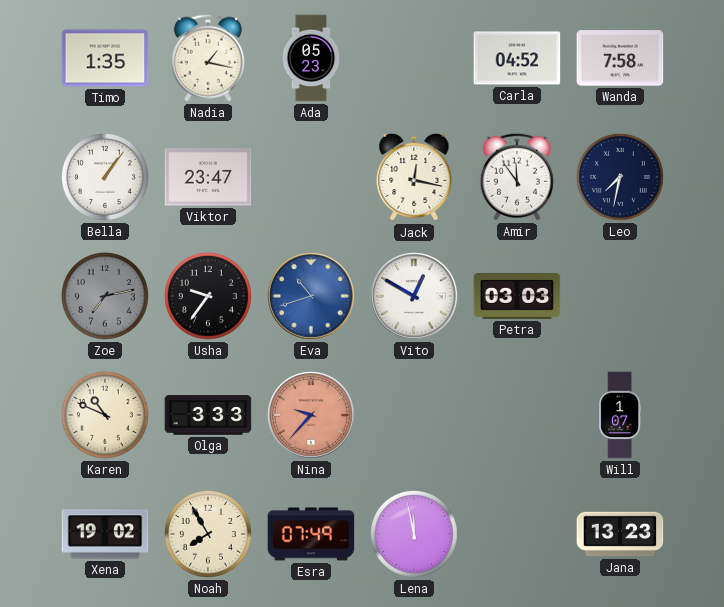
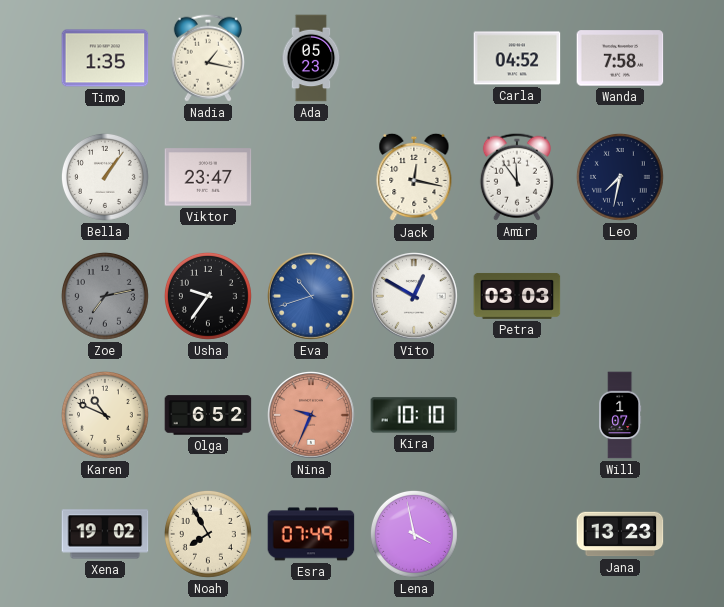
Olga: 3:33 -> 6:52 (208, 415)
Nina: 9:37 -> 9:34 (312, 416)
Kira: none -> 10:10 (414, 415)
Lena: 11:58 -> 3:58 (414, 534)
